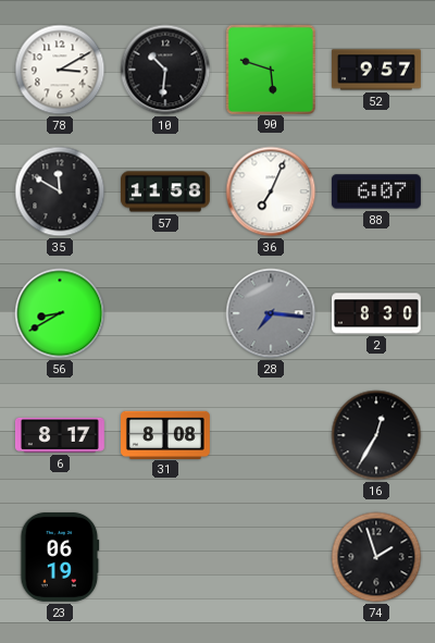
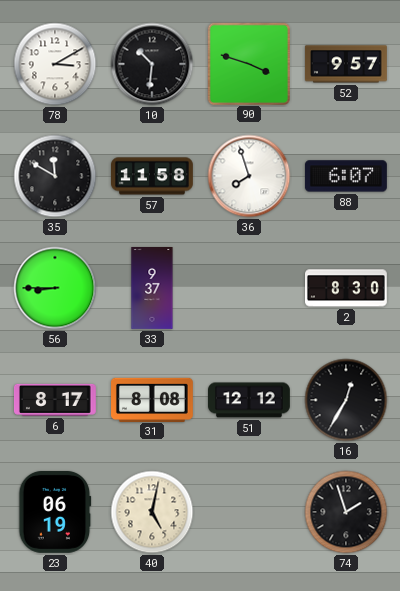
90: 5:48 -> 3:48 (248, 63)
36: 7:04 -> 7:57 (249, 176)
56: 8:40 -> 8:45 (55, 288)
33: none -> 9:37 (152, 289)
28: 7:16 -> none (271, 313)
51: none -> 12:12 (250, 400)
40: none -> 5:02 (152, 512)
